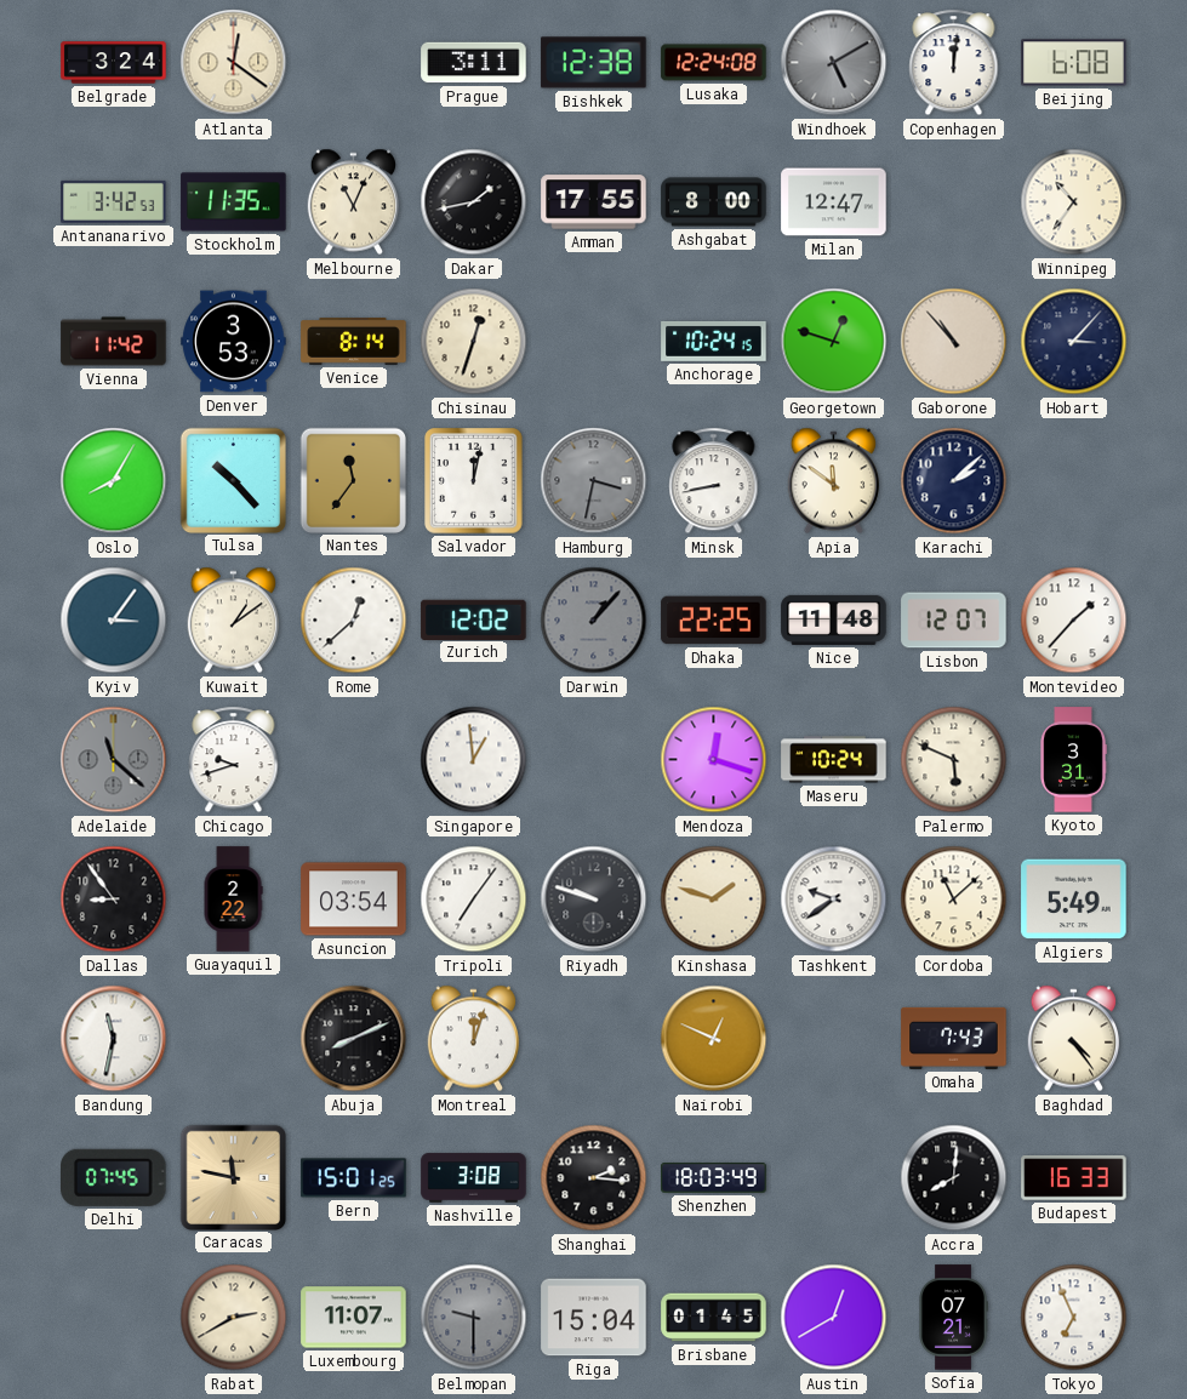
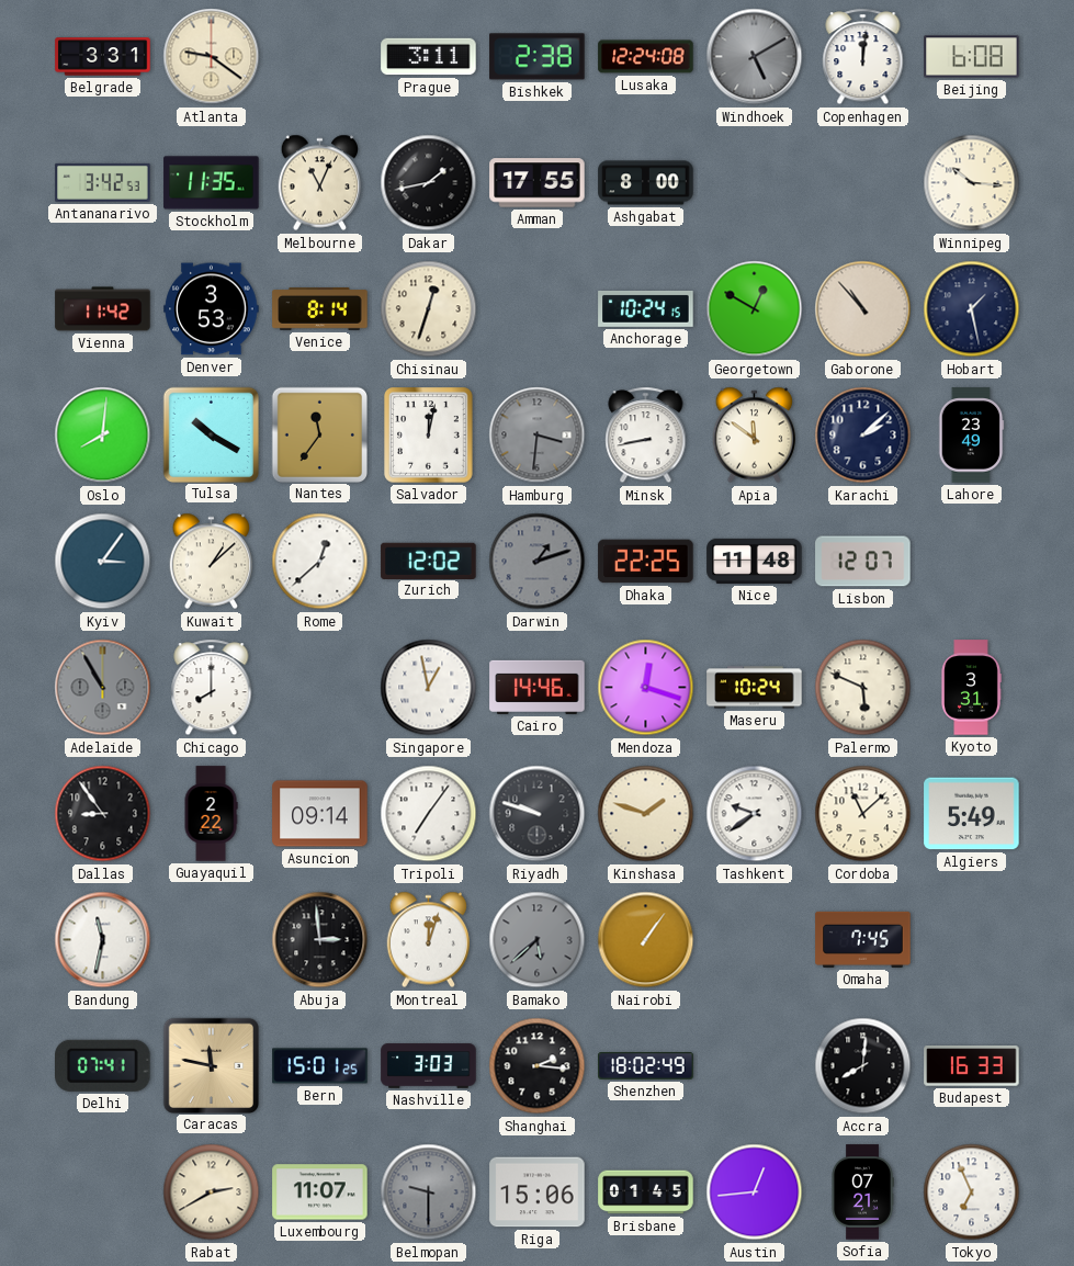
Belgrade: 3:24 -> 3:31 (103, 57)
Atlanta: 12:21 -> 9:21 (212, 57)
Bishkek: 12:38 -> 2:38 (538, 57)
Milan: 12:47 -> none (834, 202)
Winnipeg: 10:36 -> 10:16 (972, 183)
Georgetown: 12:48 -> 12:50 (755, 309)
Hobart: 3:07 -> 1:28 (972, 309)
Oslo: 8:05 -> 8:01 (103, 436)
Tulsa: 10:23 -> 10:20 (211, 434)
Hamburg: 3:32 -> 3:31 (538, 436)
Lahore: none -> 23:49 (971, 436)
Kuwait: 1:09 -> 1:08 (212, 562)
Darwin: 1:07 -> 1:12 (538, 562)
Montevideo: 1:37 -> none (1074, 621)
Adelaide: 11:22 -> 10:55 (103, 688)
Chicago: 9:42 -> 8:00 (212, 688)
Singapore: 12:59 -> 12:58 (429, 688)
Cairo: none -> 14:46 (538, 687)
Asuncion: 03:54 -> 09:14 (320, 814)
Abuja: 8:11 -> 2:59 (320, 940)
Bamako: none -> 5:38 (538, 940)
Nairobi: 12:49 -> 1:06 (646, 940)
Omaha: 7:43 -> 7:45 (863, 939)
Baghdad: 4:24 -> none (1074, 1039)
Delhi: 07:45 -> 07:41 (103, 1065)
Nashville: 3:08 -> 3:03 (429, 1066)
Shenzhen: 18:03 -> 18:02 (646, 1066)
Riga: 15:04 -> 15:06 (538, 1192)
Austin: 12:40 -> 12:44 (755, 1192)
